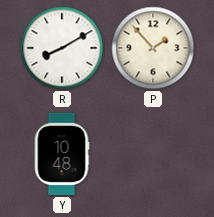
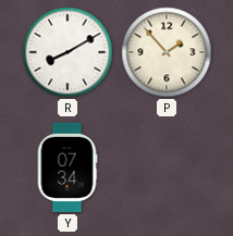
Y: 10:48 -> 07:34 (68, 167)
